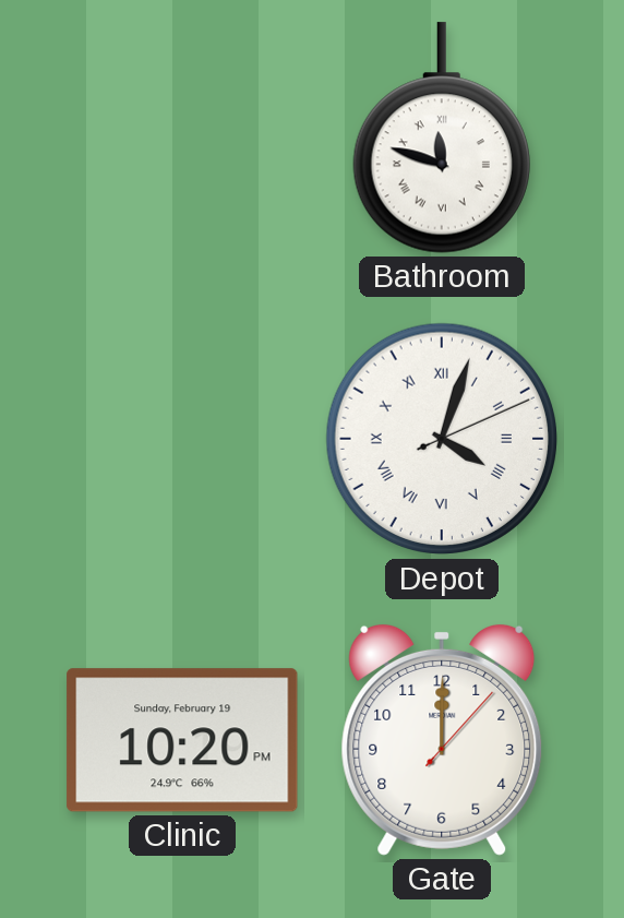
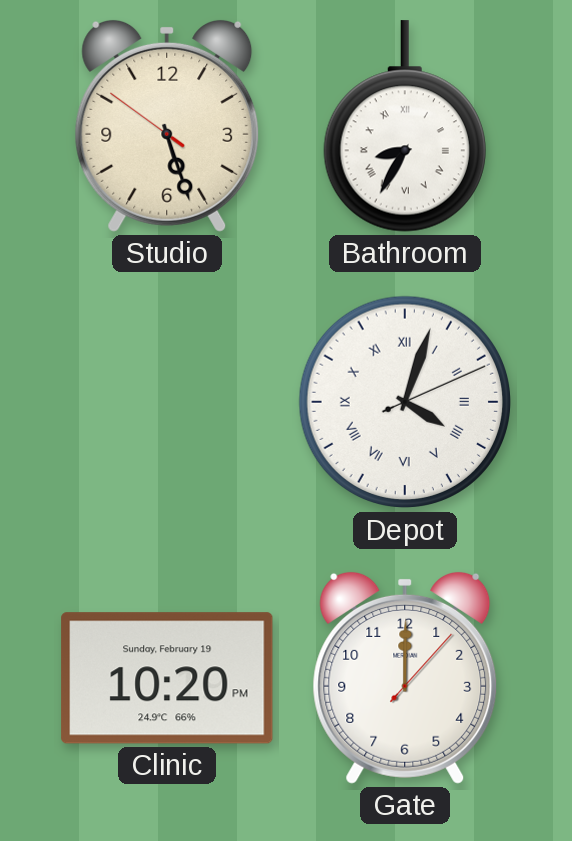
Studio: none -> 5:26 (167, 126)
Bathroom: 11:48 -> 8:35 (405, 126)
